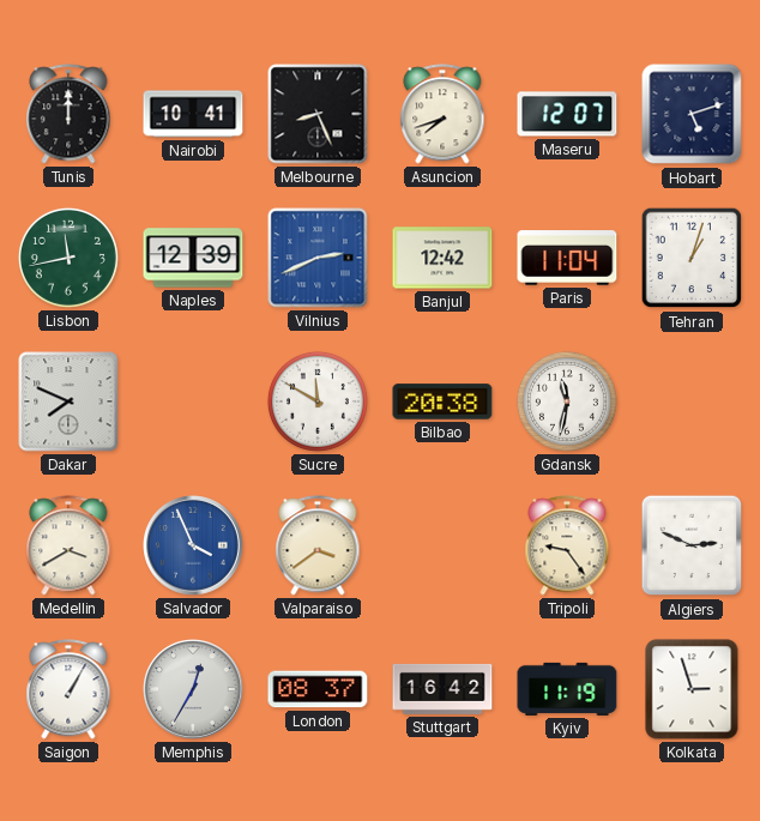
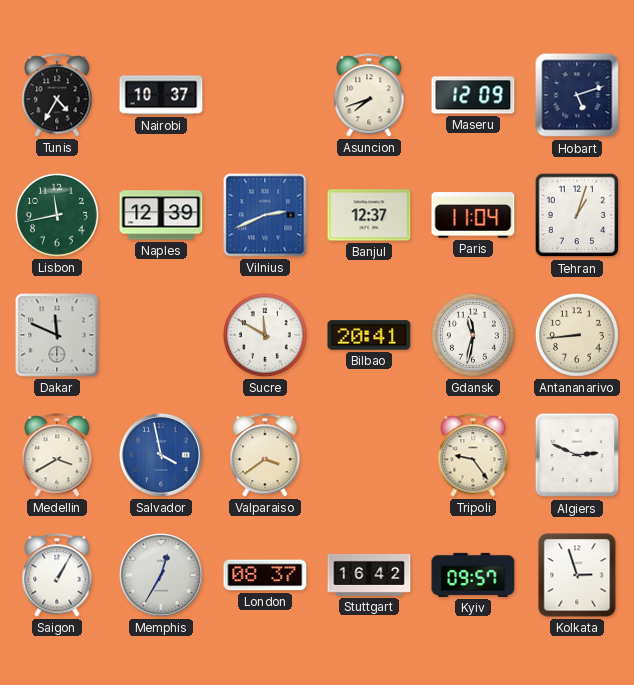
Tunis: 12:00 -> 4:35 (57, 95)
Nairobi: 10:41 -> 10:37 (161, 95)
Melbourne: 8:26 -> none (318, 114)
Maseru: 12:07 -> 12:09 (473, 95)
Banjul: 12:42 -> 12:37 (369, 215)
Dakar: 7:49 -> 11:49 (57, 335)
Bilbao: 20:38 -> 20:41 (369, 335)
Antananarivo: none -> 8:44 (577, 335)
Salvador: 3:56 -> 3:58 (162, 456)
Kyiv: 11:19 -> 09:57 (473, 575)
